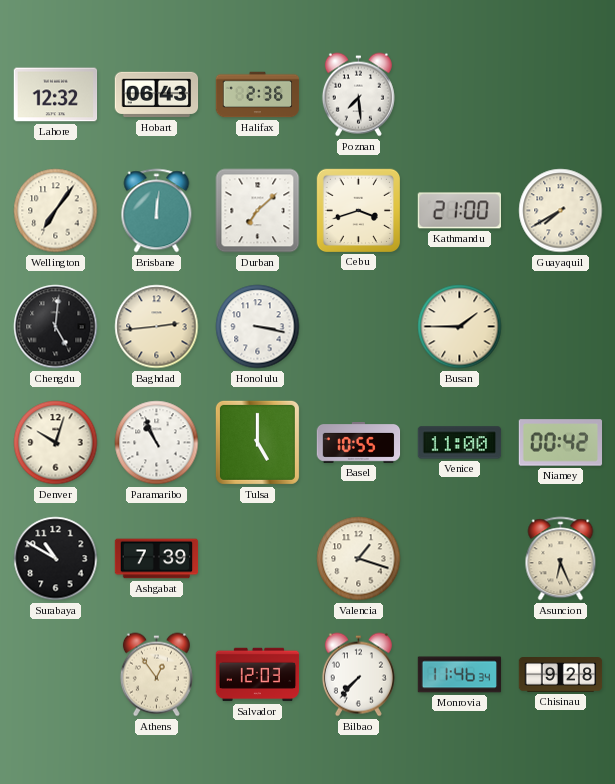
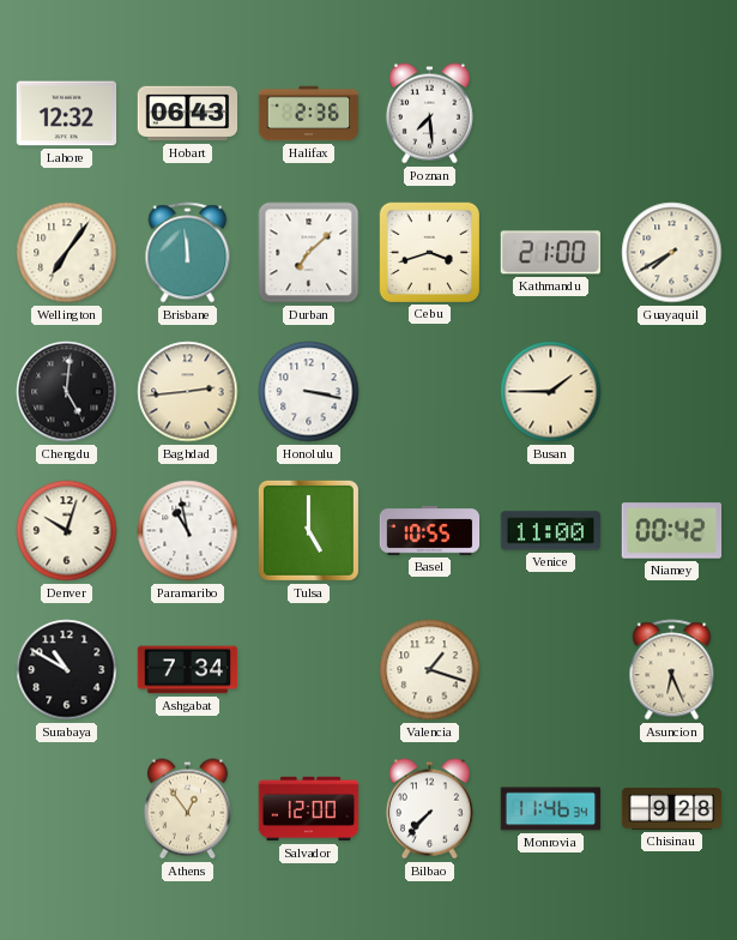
Brisbane: 12:01 -> 11:59 (188, 253)
Paramaribo: 10:56 -> 10:58 (188, 531)
Ashgabat: 7:39 -> 7:34 (188, 670)
Salvador: 12:03 -> 12:00 (309, 809)
